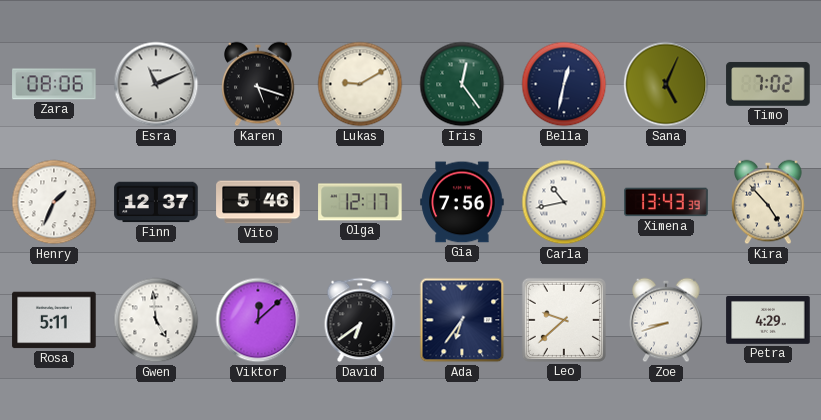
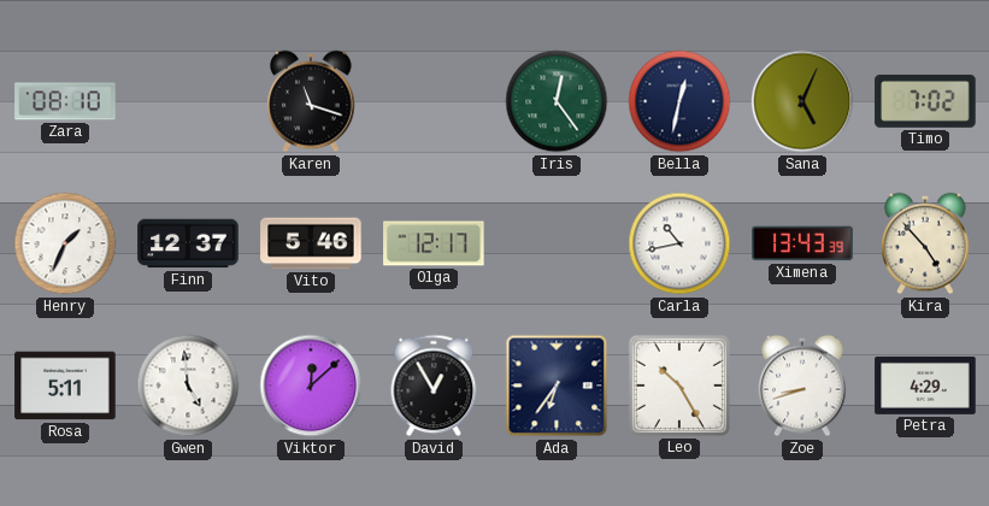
Zara: 08:06 -> 08:10 (65, 101)
Esra: 11:11 -> none (156, 84)
Karen: 5:18 -> 11:18 (311, 101)
Lukas: 9:10 -> none (360, 84)
Gia: 7:56 -> none (462, 202)
David: 6:39 -> 12:55 (434, 386)
Leo: 9:38 -> 10:25 (679, 386)
